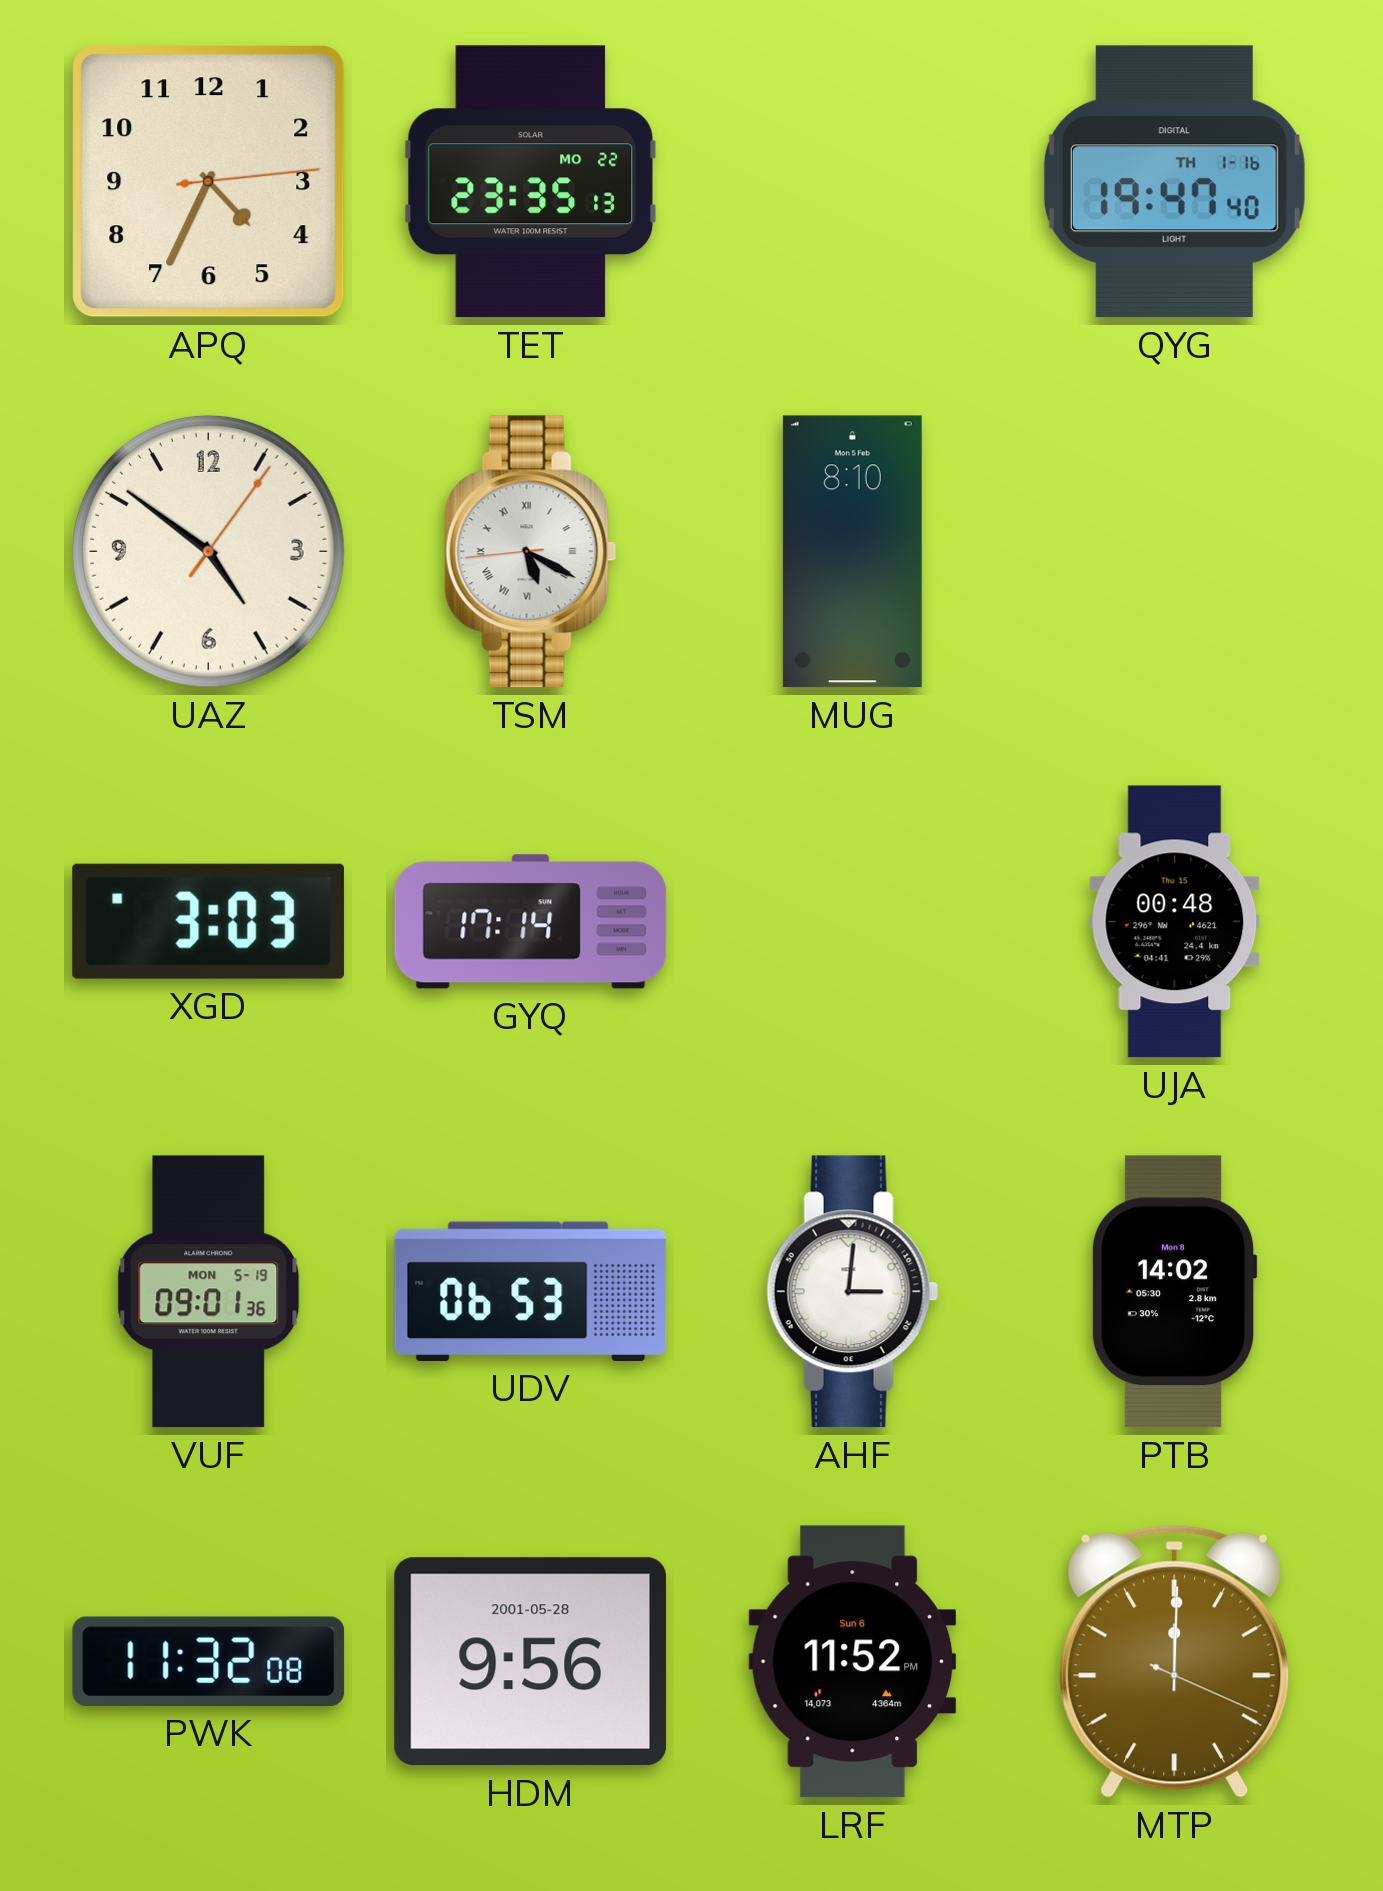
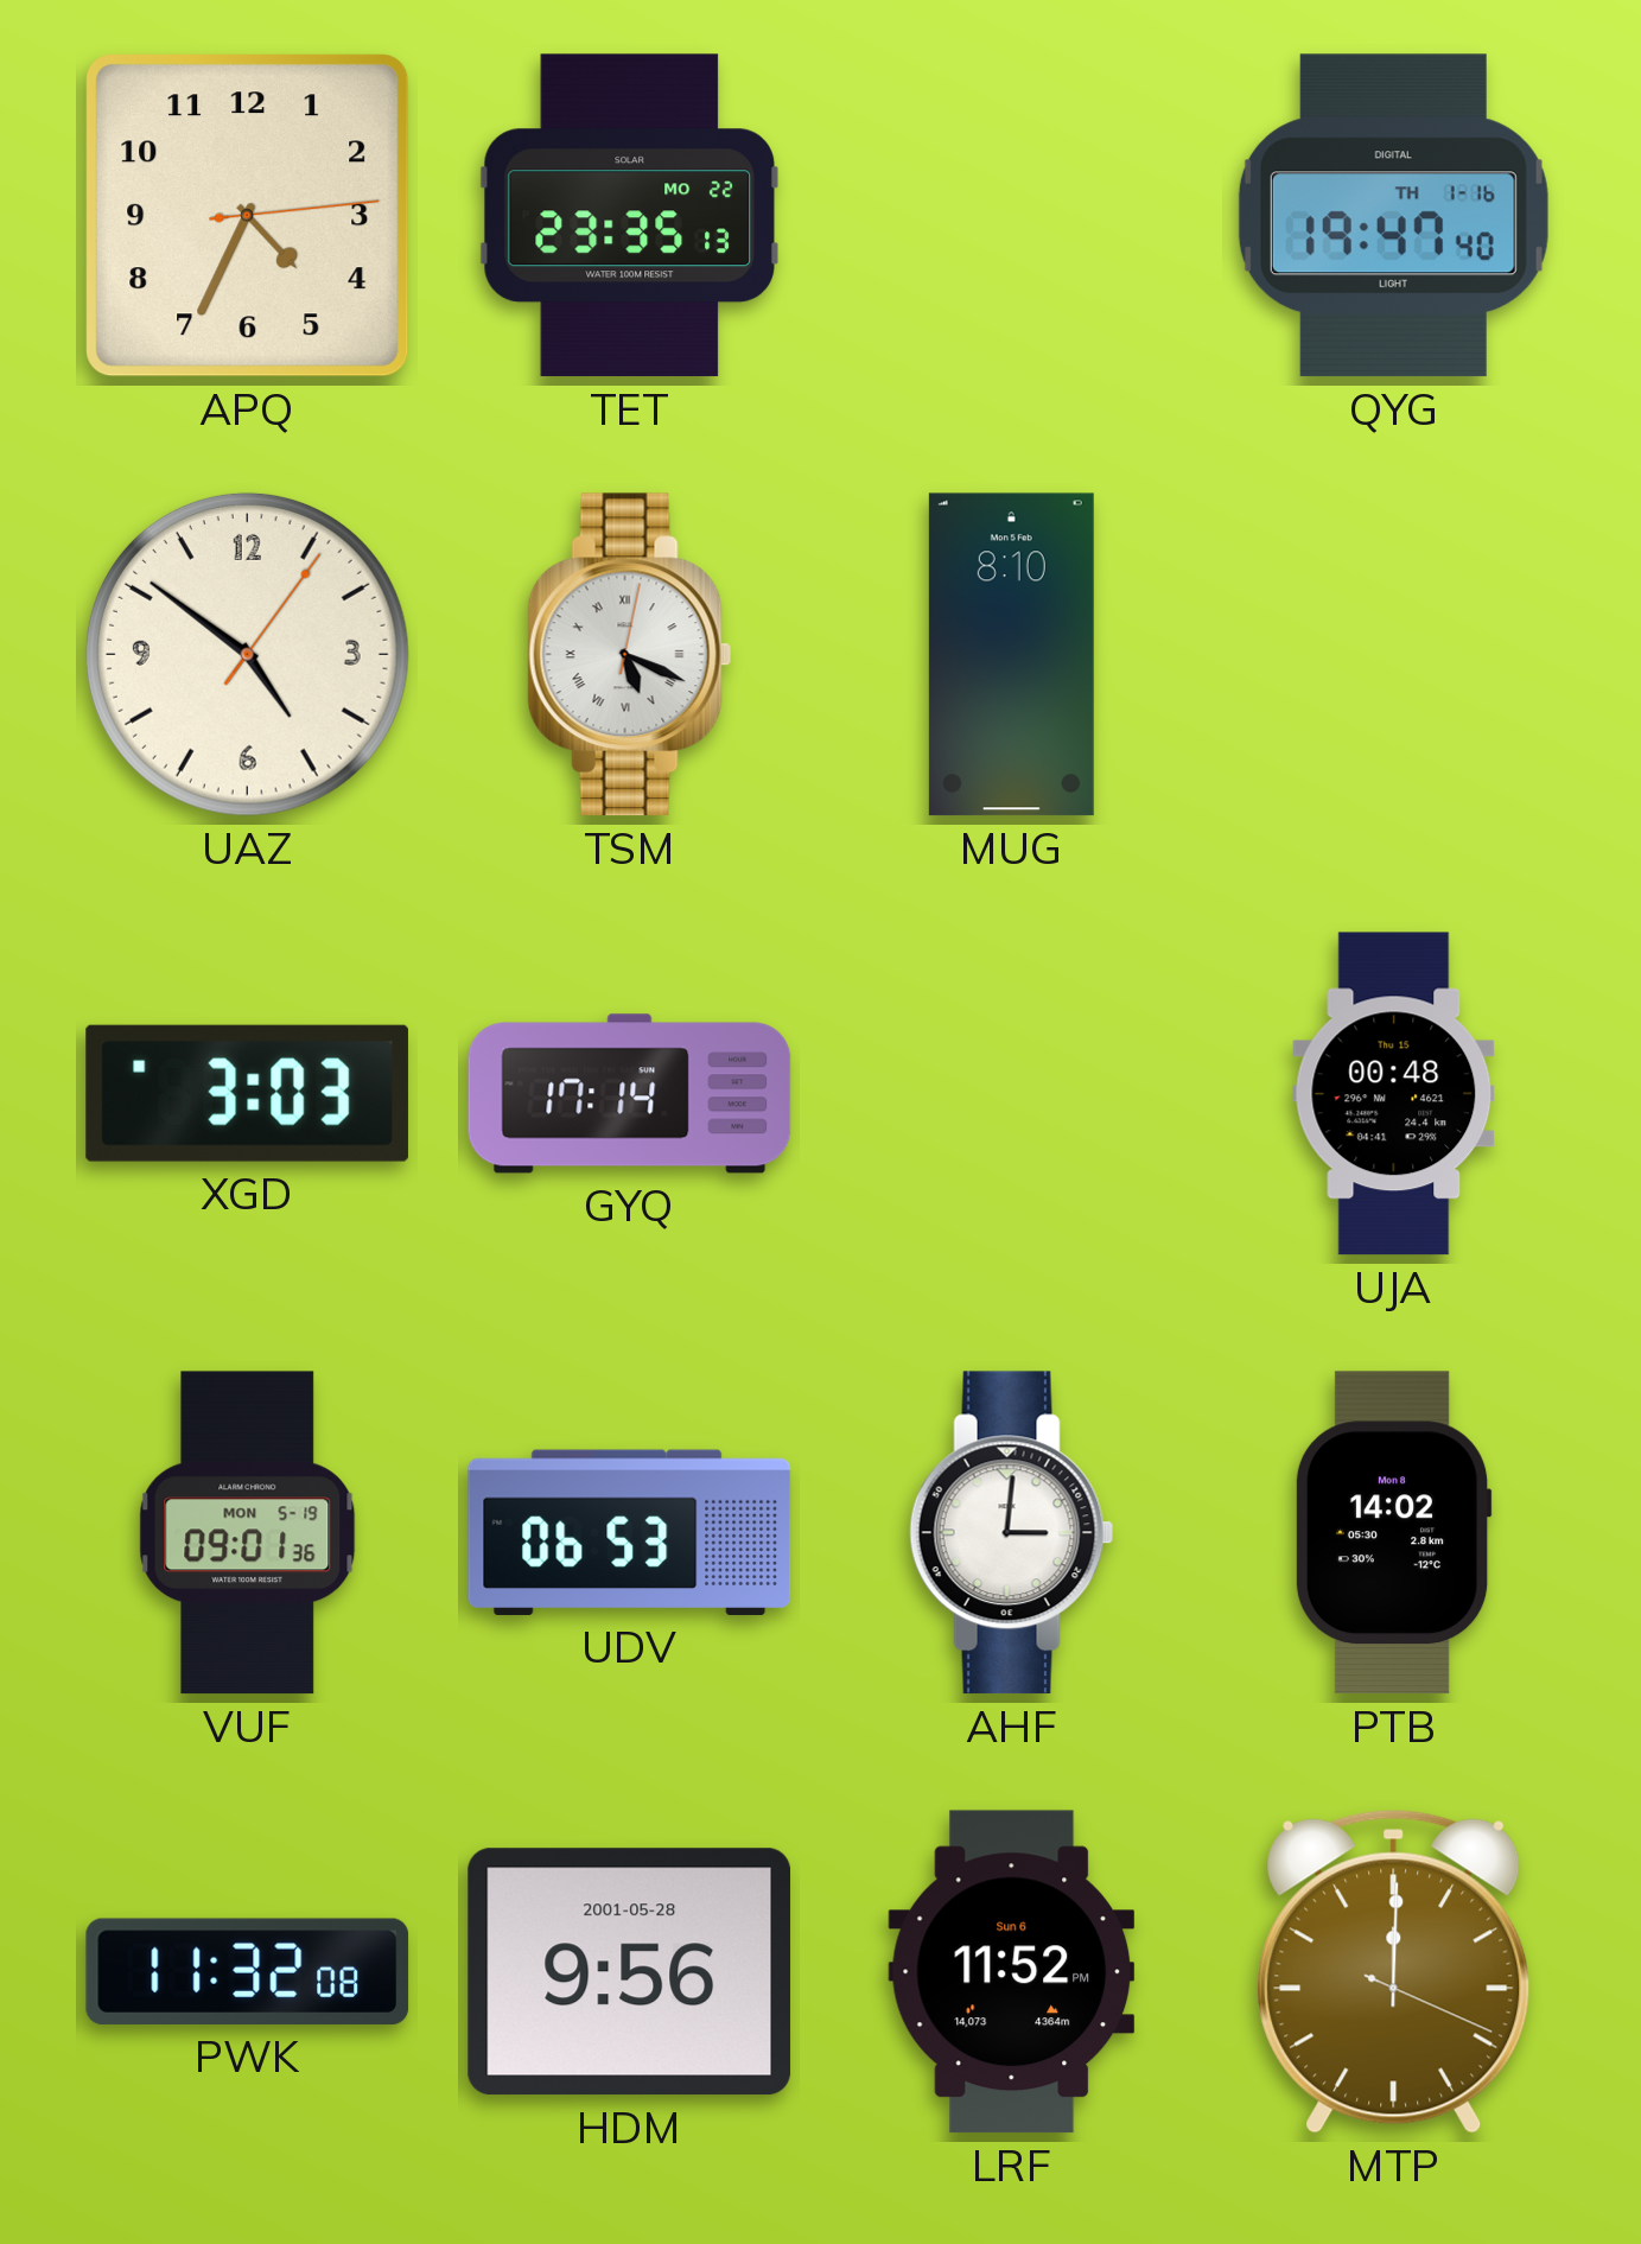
TSM: 5:19:44 -> 5:19:02 (630, 655)
